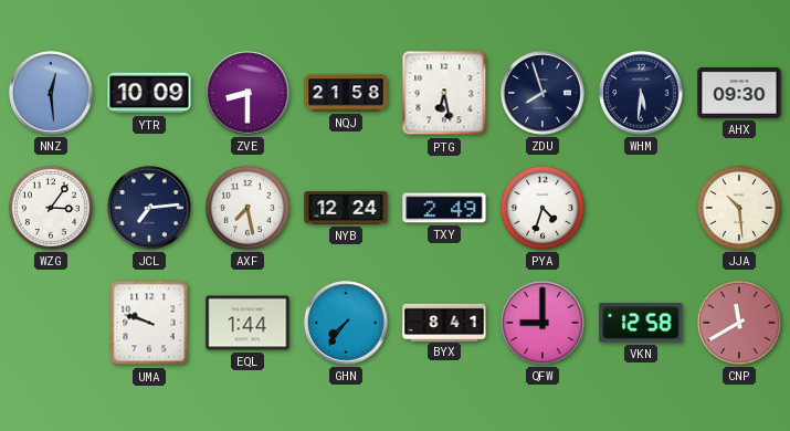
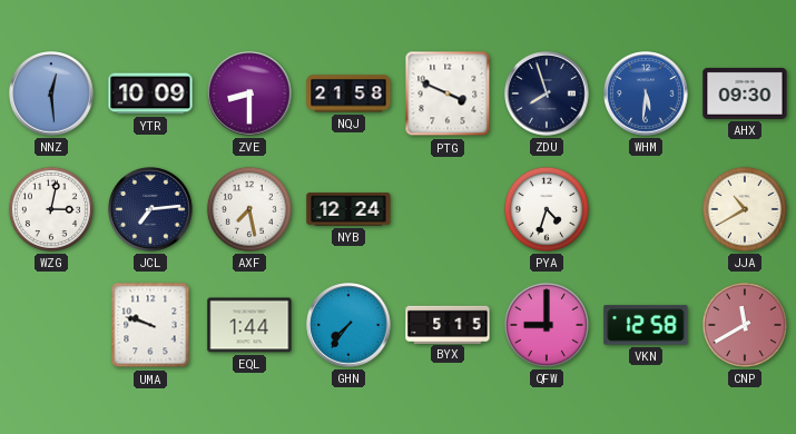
PTG: 6:28 -> 3:49 (448, 93)
WHM dial: navy -> blue (646, 93)
WZG: 3:06 -> 3:02 (51, 209)
TXY: 2:49 -> none (444, 208)
JJA: 10:29 -> 10:40 (745, 209)
BYX: 8:41 -> 5:15 (448, 324)
